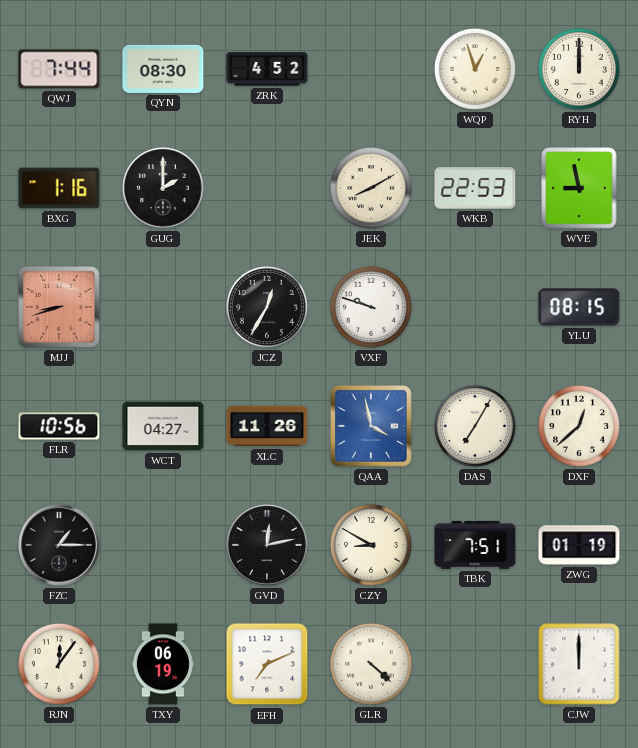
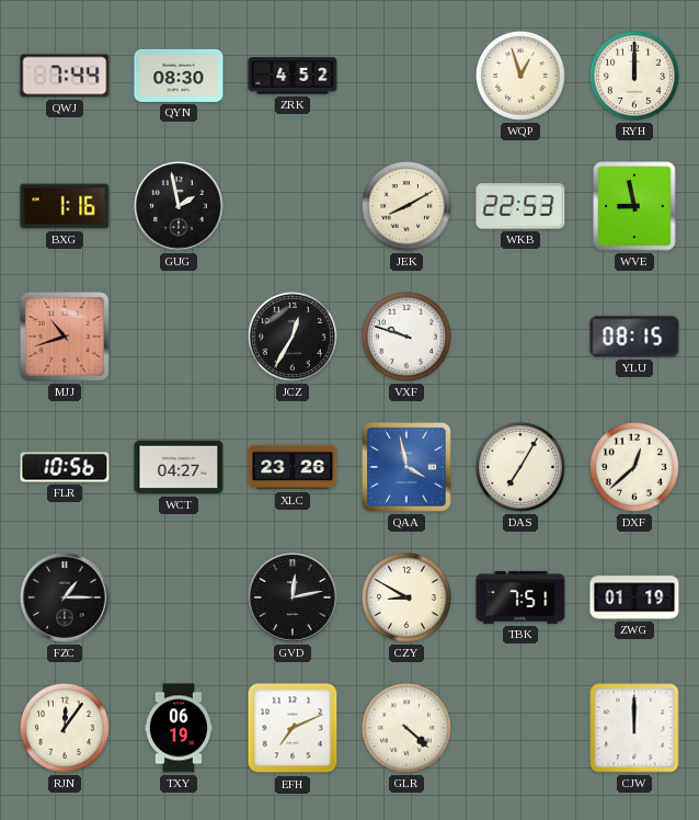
GUG: 2:00 -> 1:58 (179, 206)
MJJ: 8:42 -> 10:42 (65, 337)
XLC: 11:26 -> 23:26 (293, 467)
